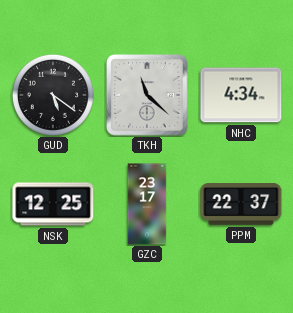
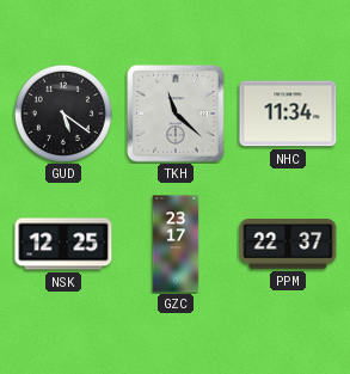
NHC: 4:34 -> 11:34 (288, 114)
